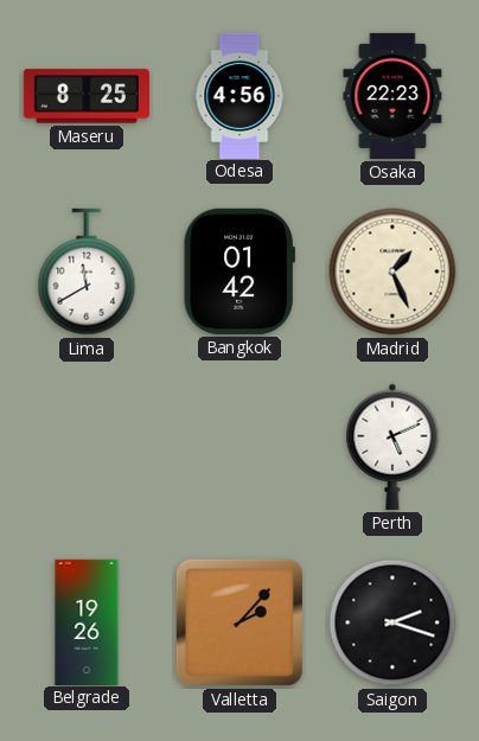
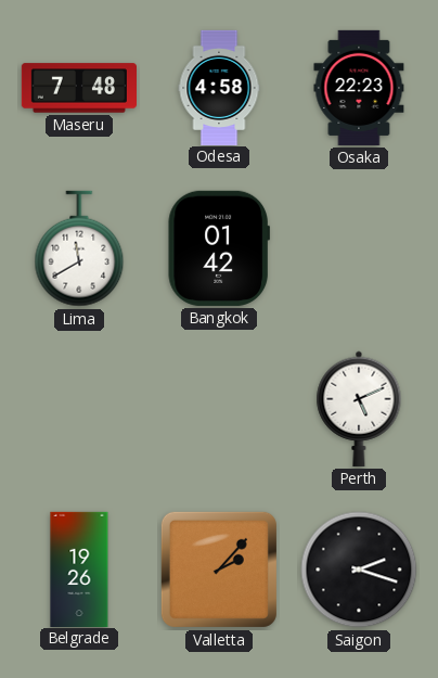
Maseru: 8:25 -> 7:48 (78, 88)
Odesa: 4:56 -> 4:58 (219, 87)
Madrid: 1:26 -> none (392, 272)
